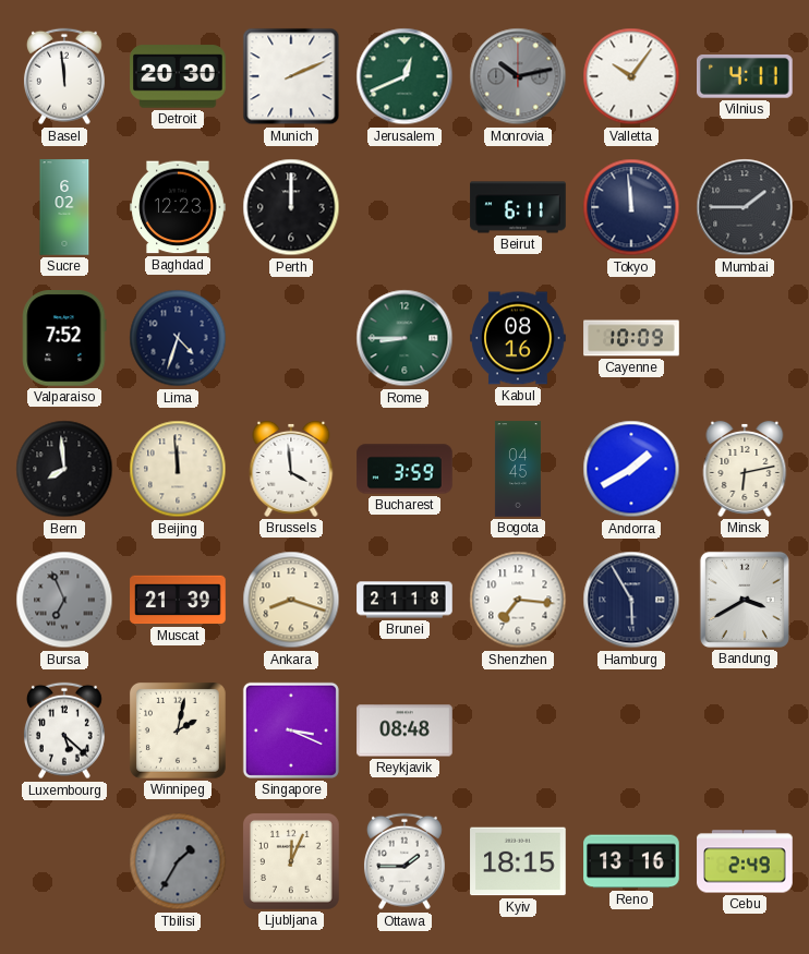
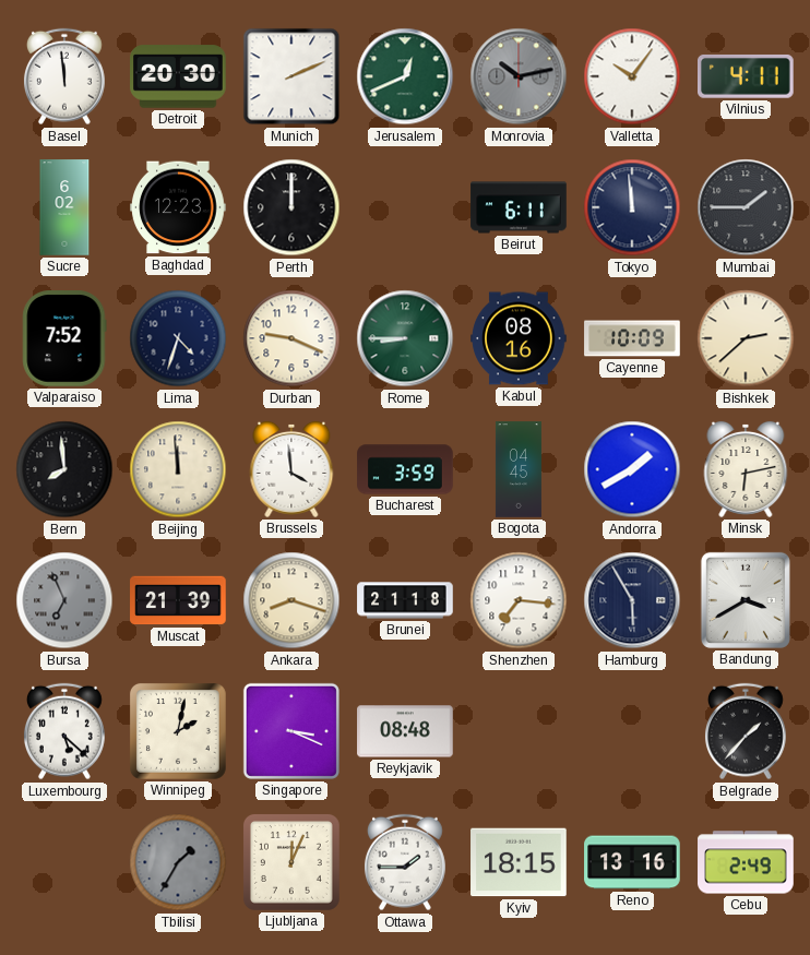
Durban: none -> 9:19 (291, 338)
Bishkek: none -> 2:38 (746, 338)
Belgrade: none -> 1:37 (746, 731)
